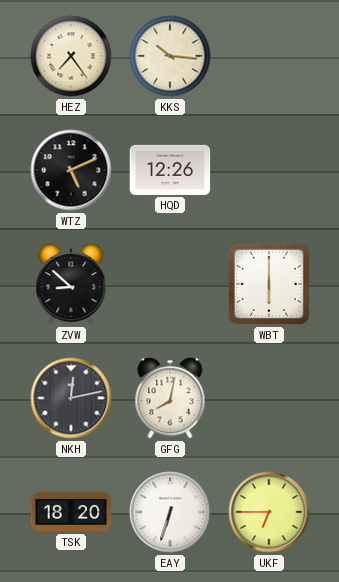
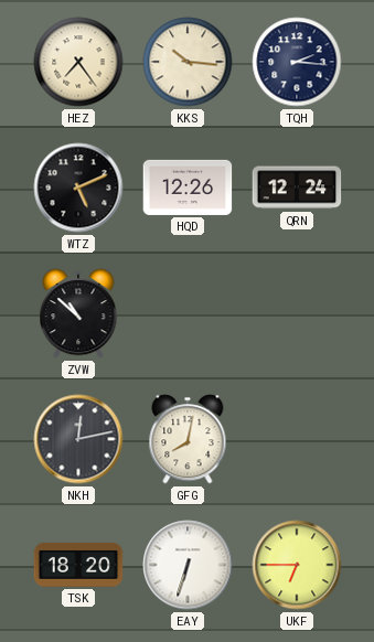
TQH: none -> 2:16 (297, 62)
QRN: none -> 12:24 (297, 188)
ZVW: 8:52 -> 10:52 (78, 313)
WBT: 6:00 -> none (269, 284)
